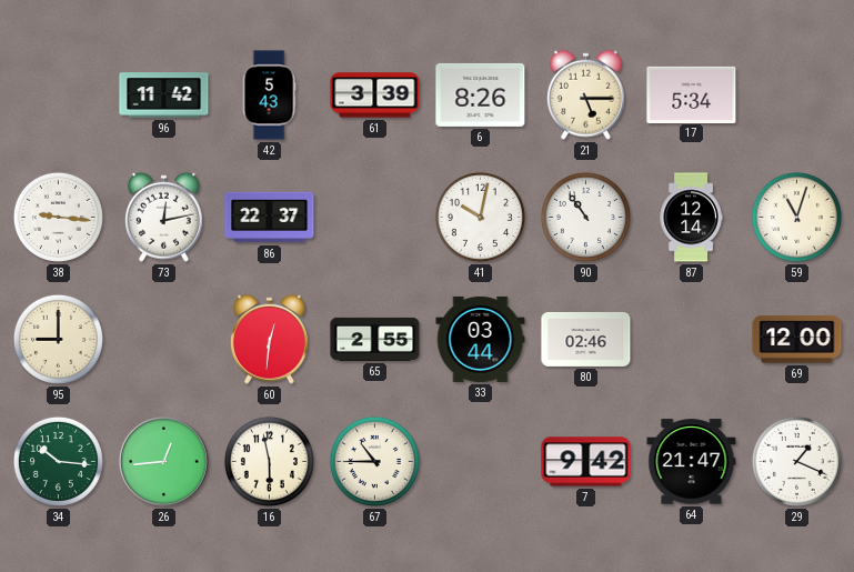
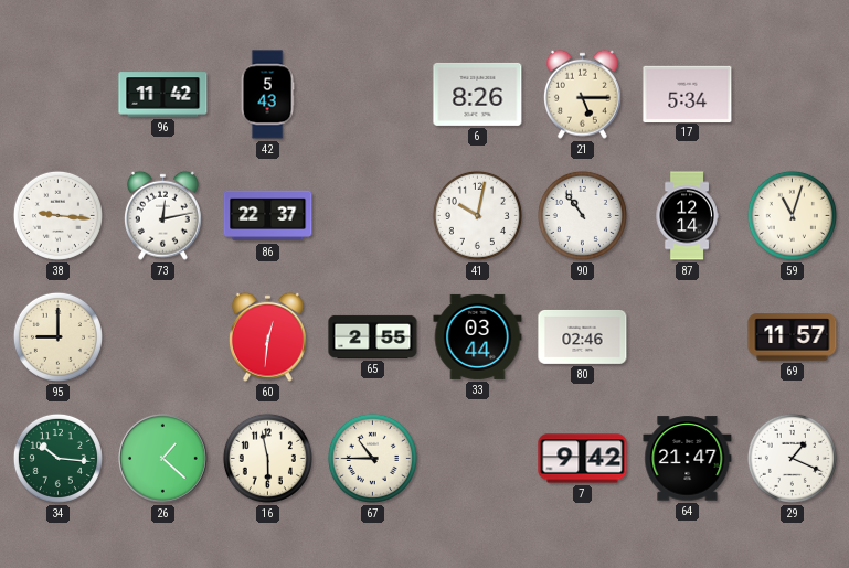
61: 3:39 -> none (375, 96)
69: 12:00 -> 11:57 (793, 337)
26: 12:44 -> 1:22 (163, 459)
